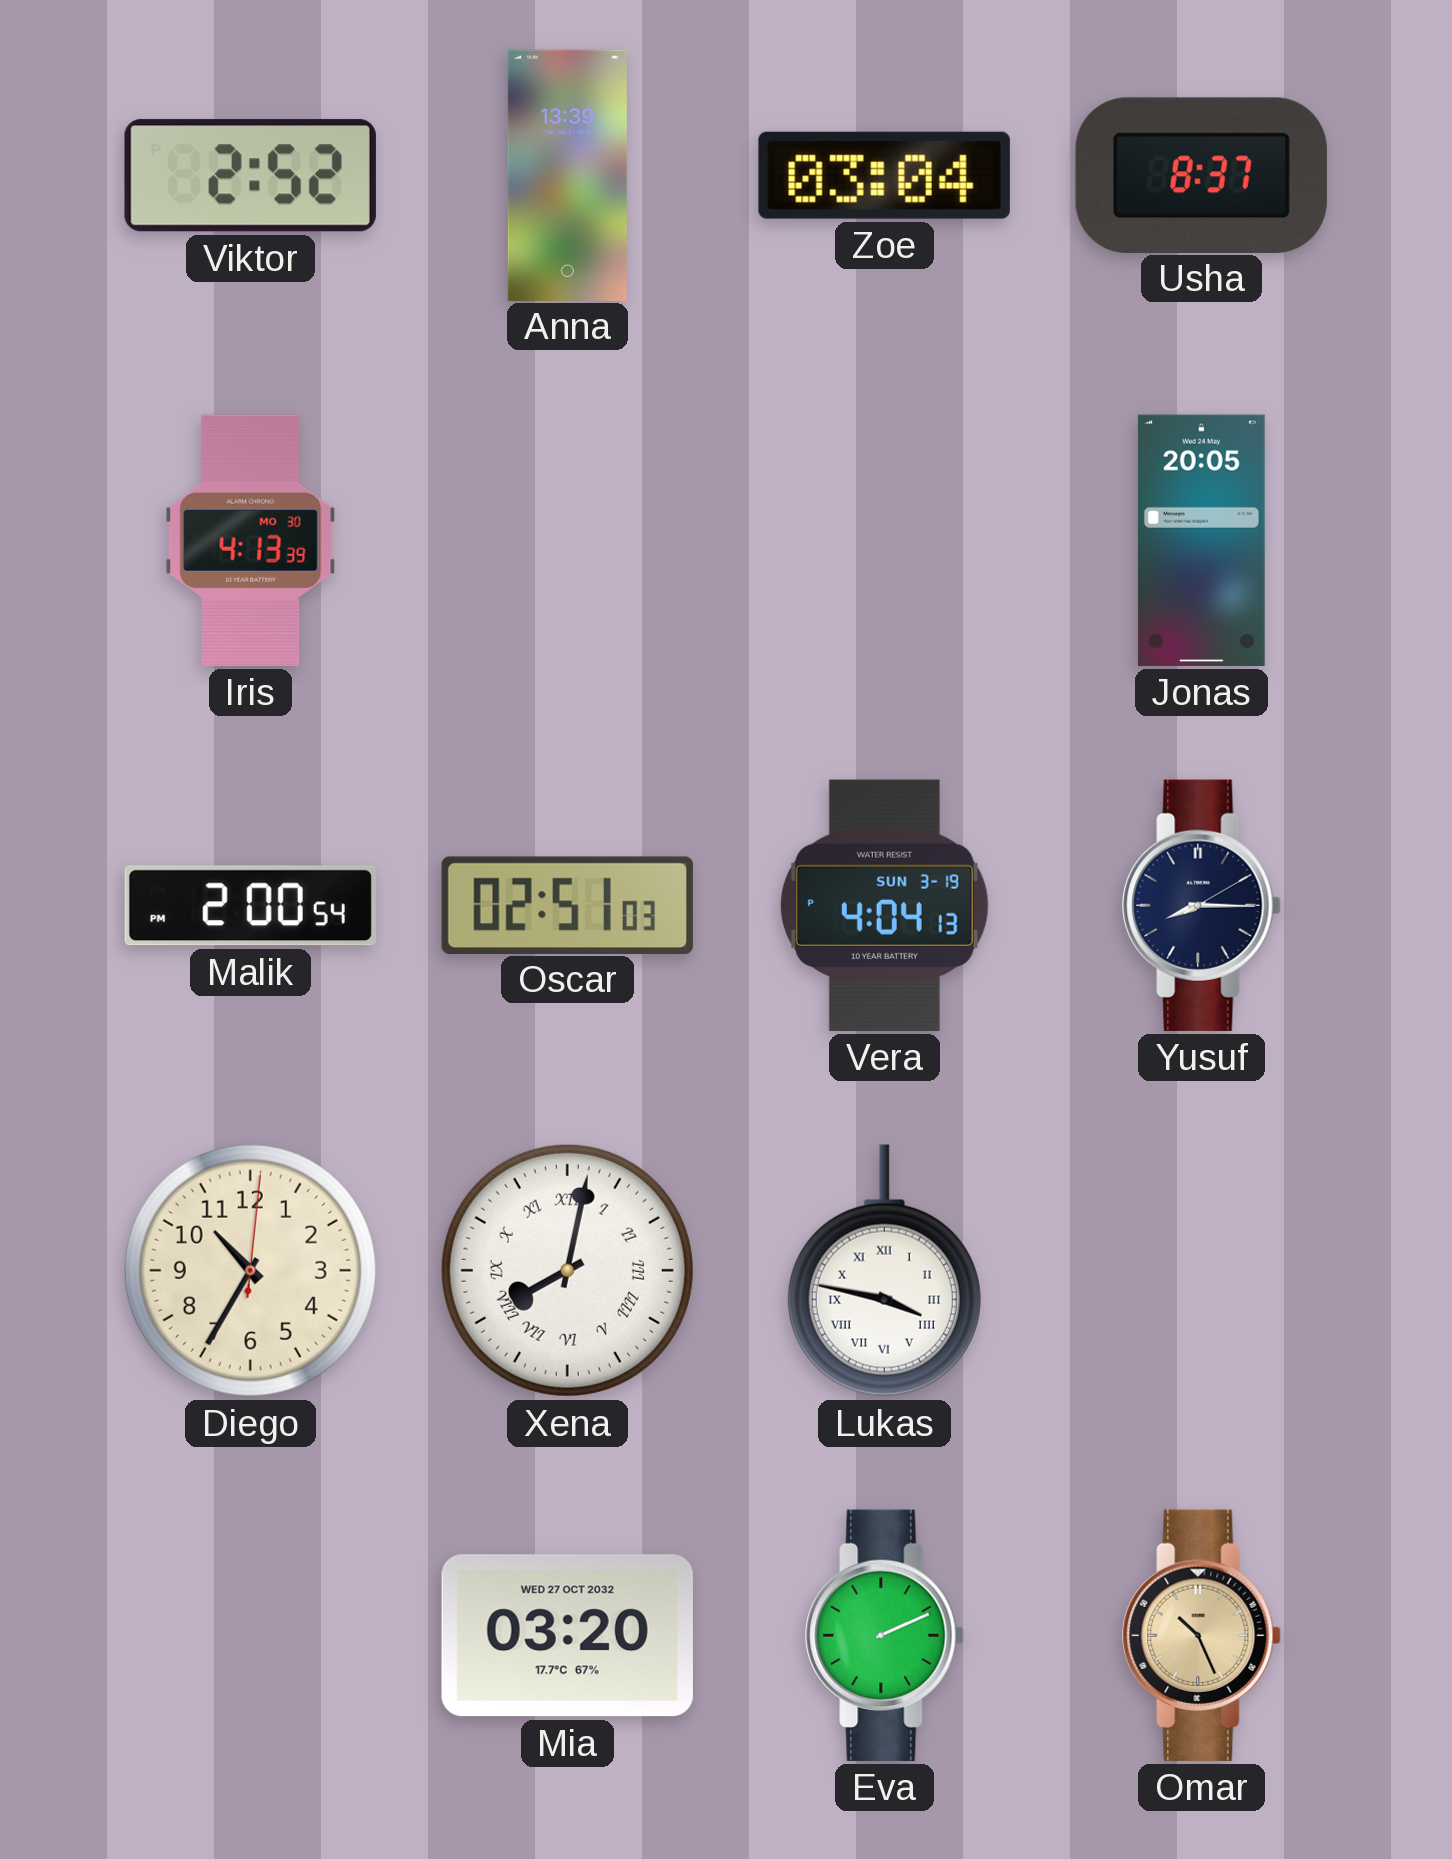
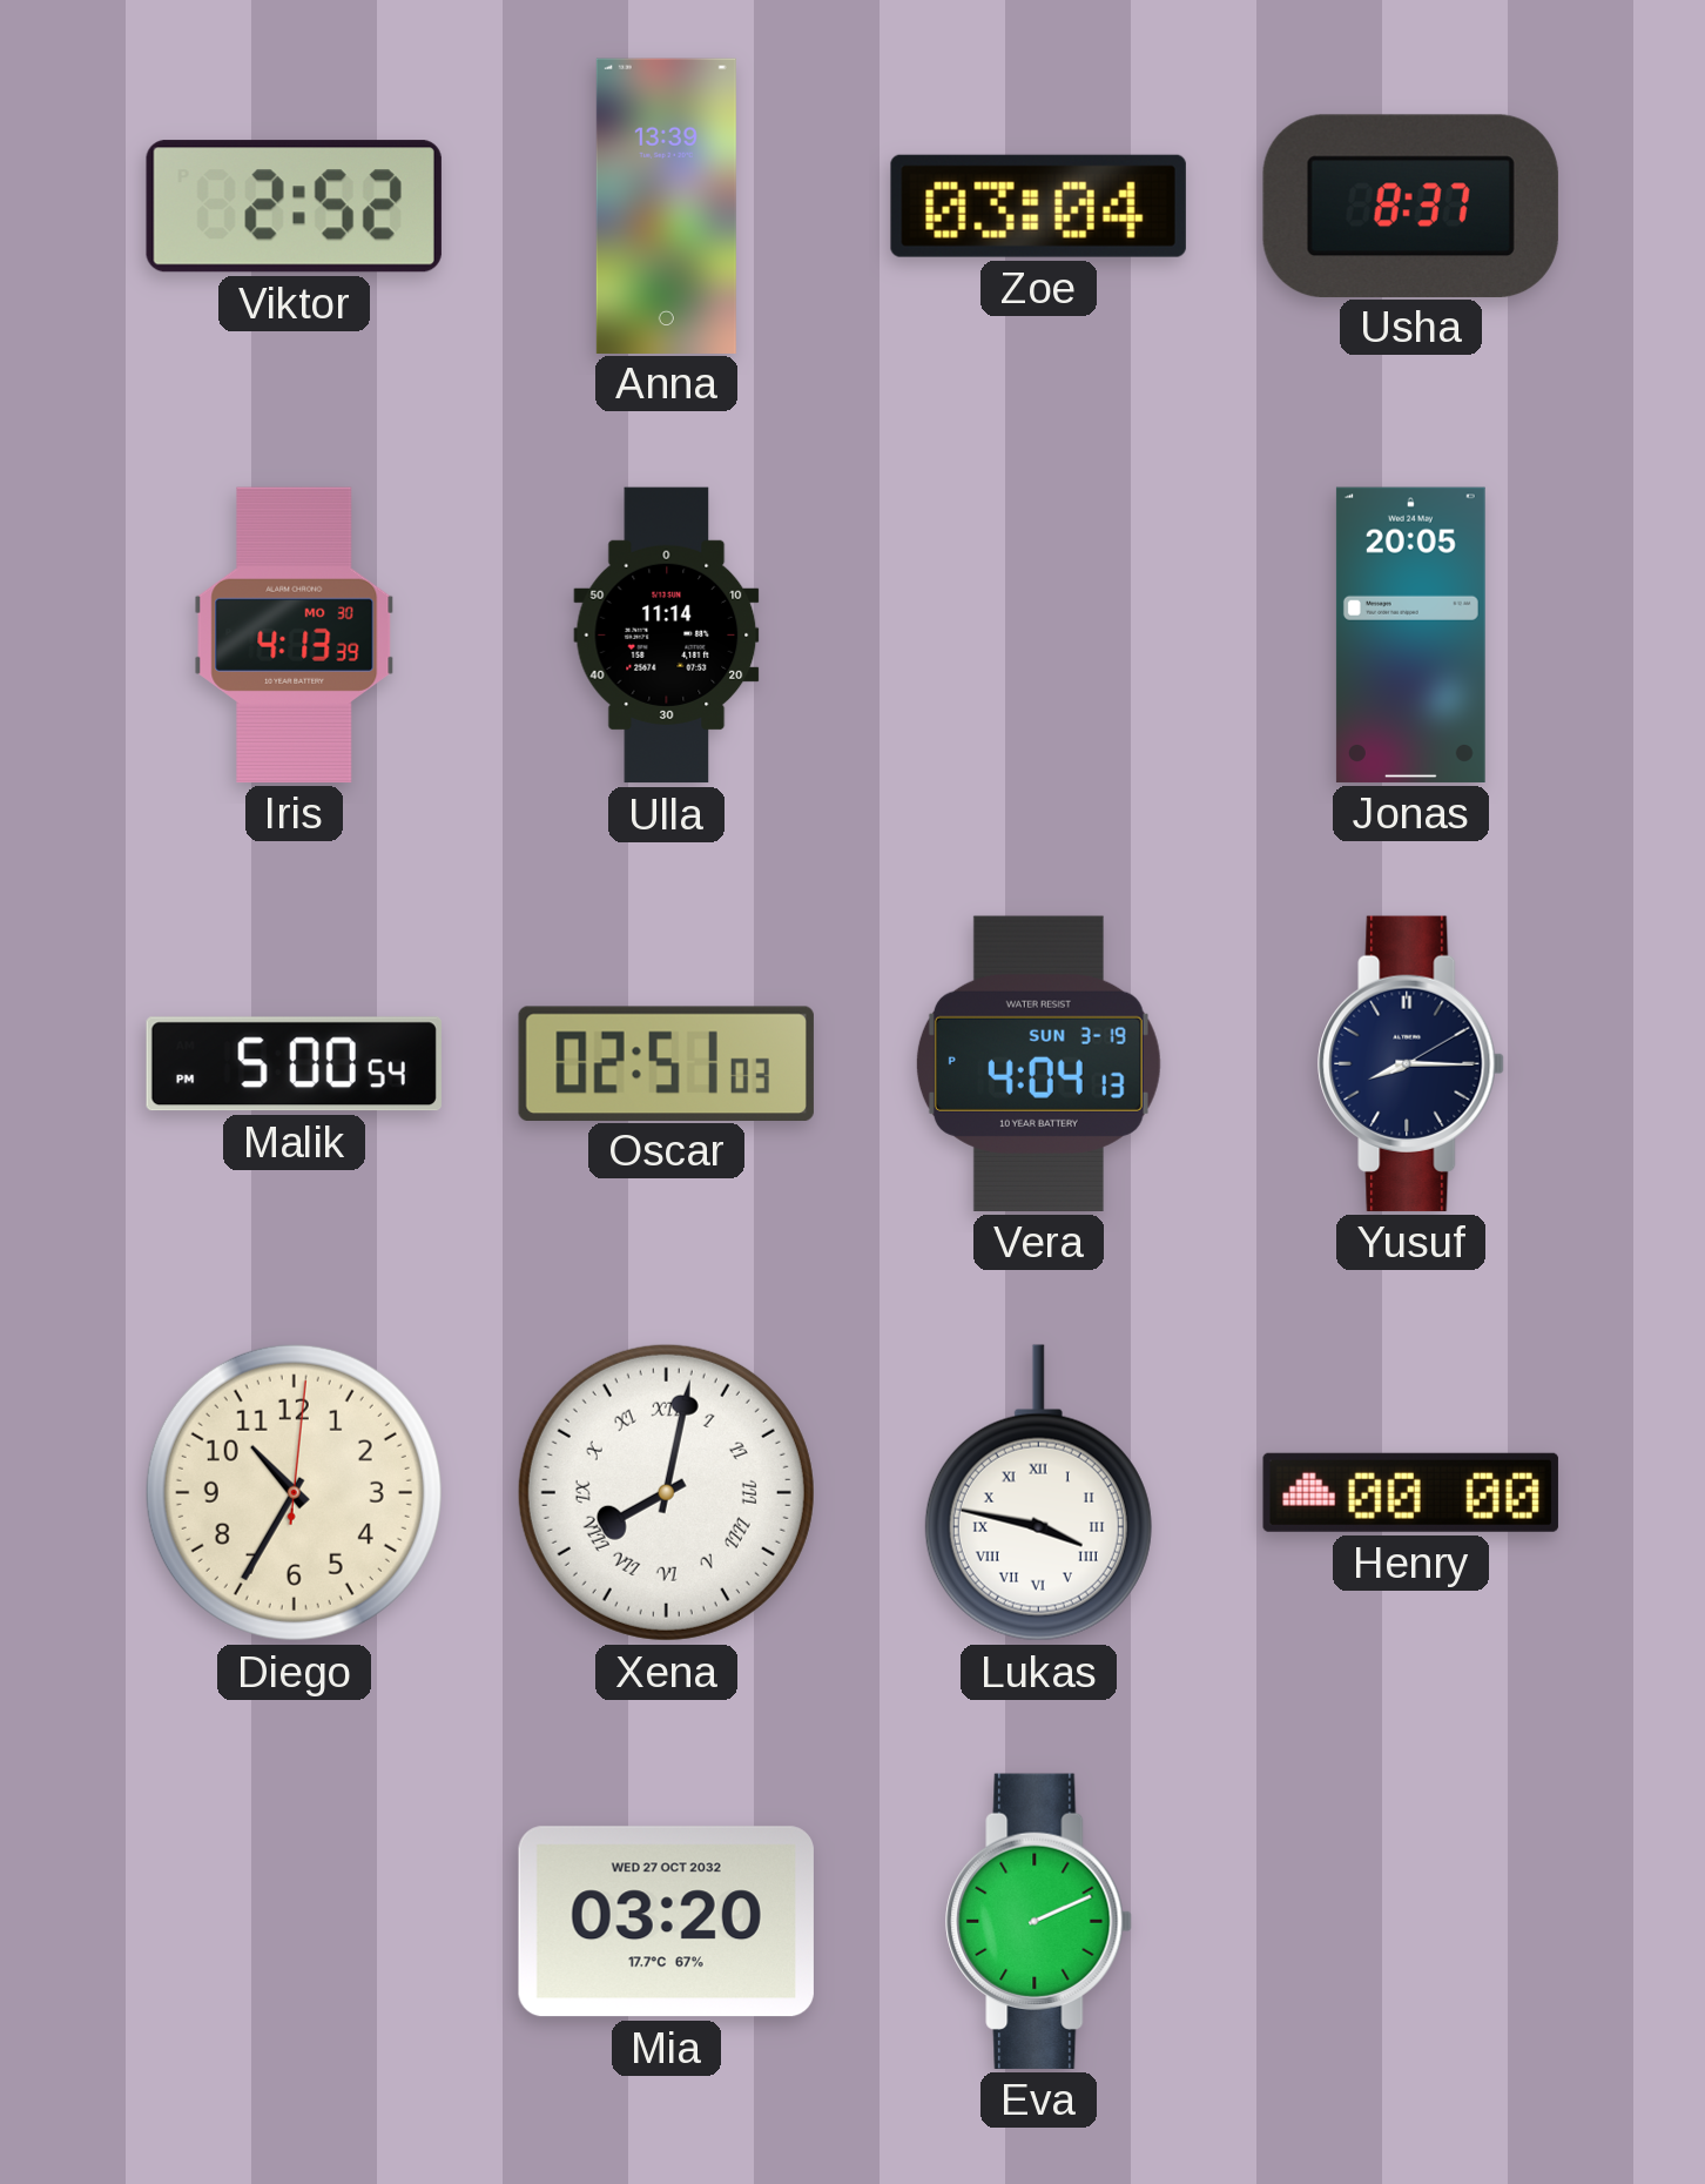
Ulla: none -> 11:14 (667, 636)
Malik: 2:00 -> 5:00 (294, 1064)
Henry: none -> 00:00 (1410, 1492)
Omar: 10:26 -> none (1202, 1635)
